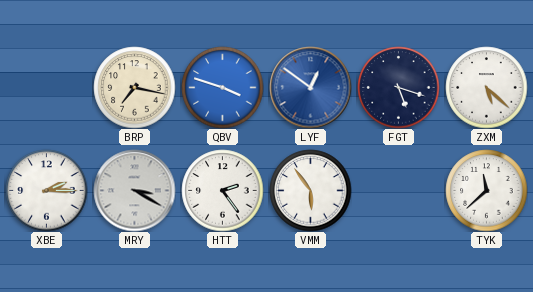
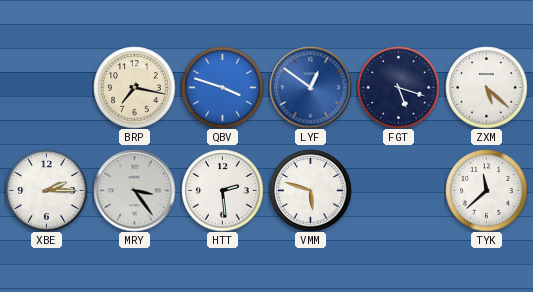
MRY: 3:20 -> 3:24 (134, 190)
HTT: 2:24 -> 2:29 (222, 190)
VMM: 5:54 -> 5:48 (310, 190)
